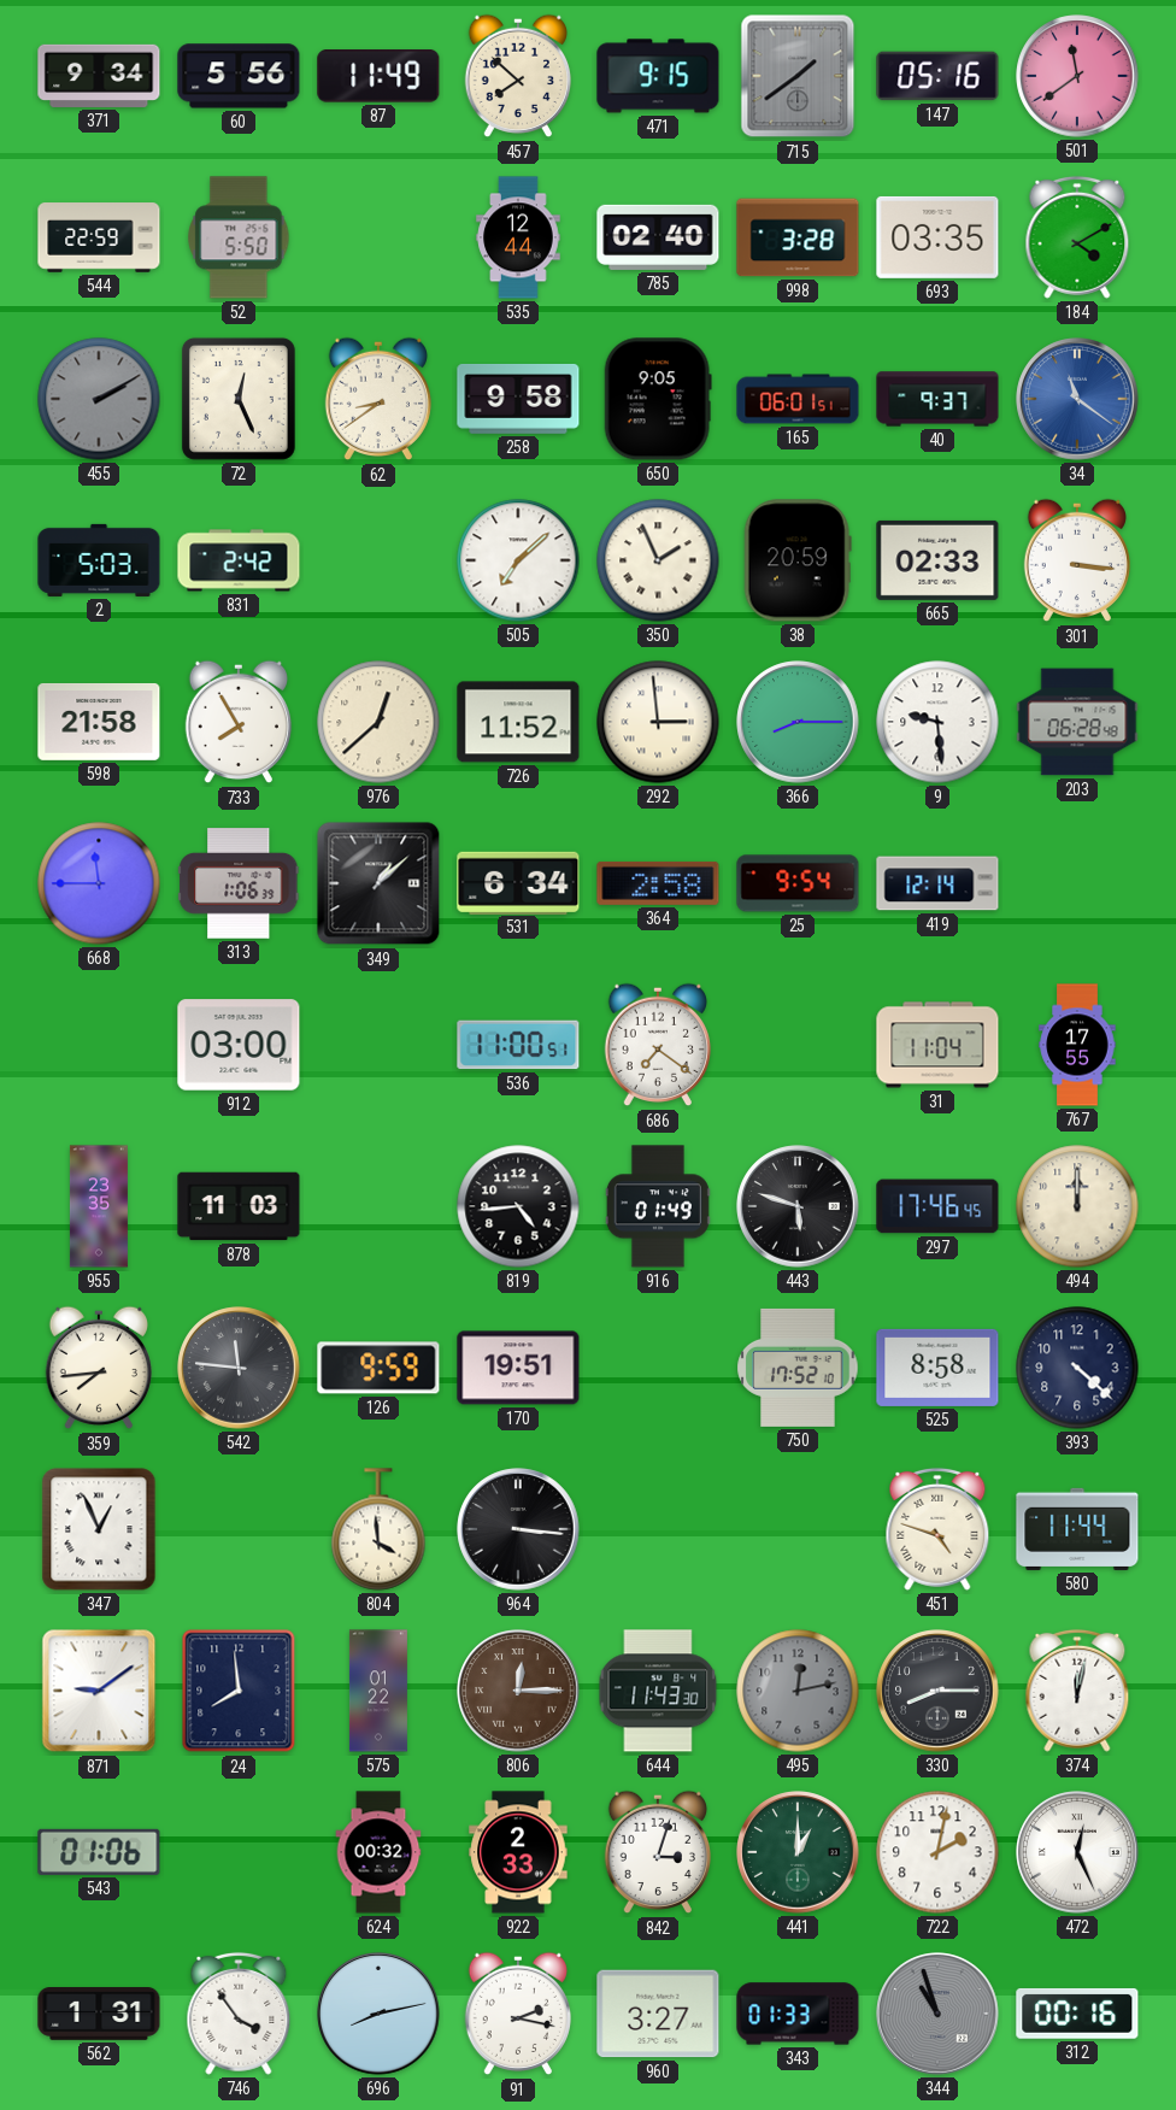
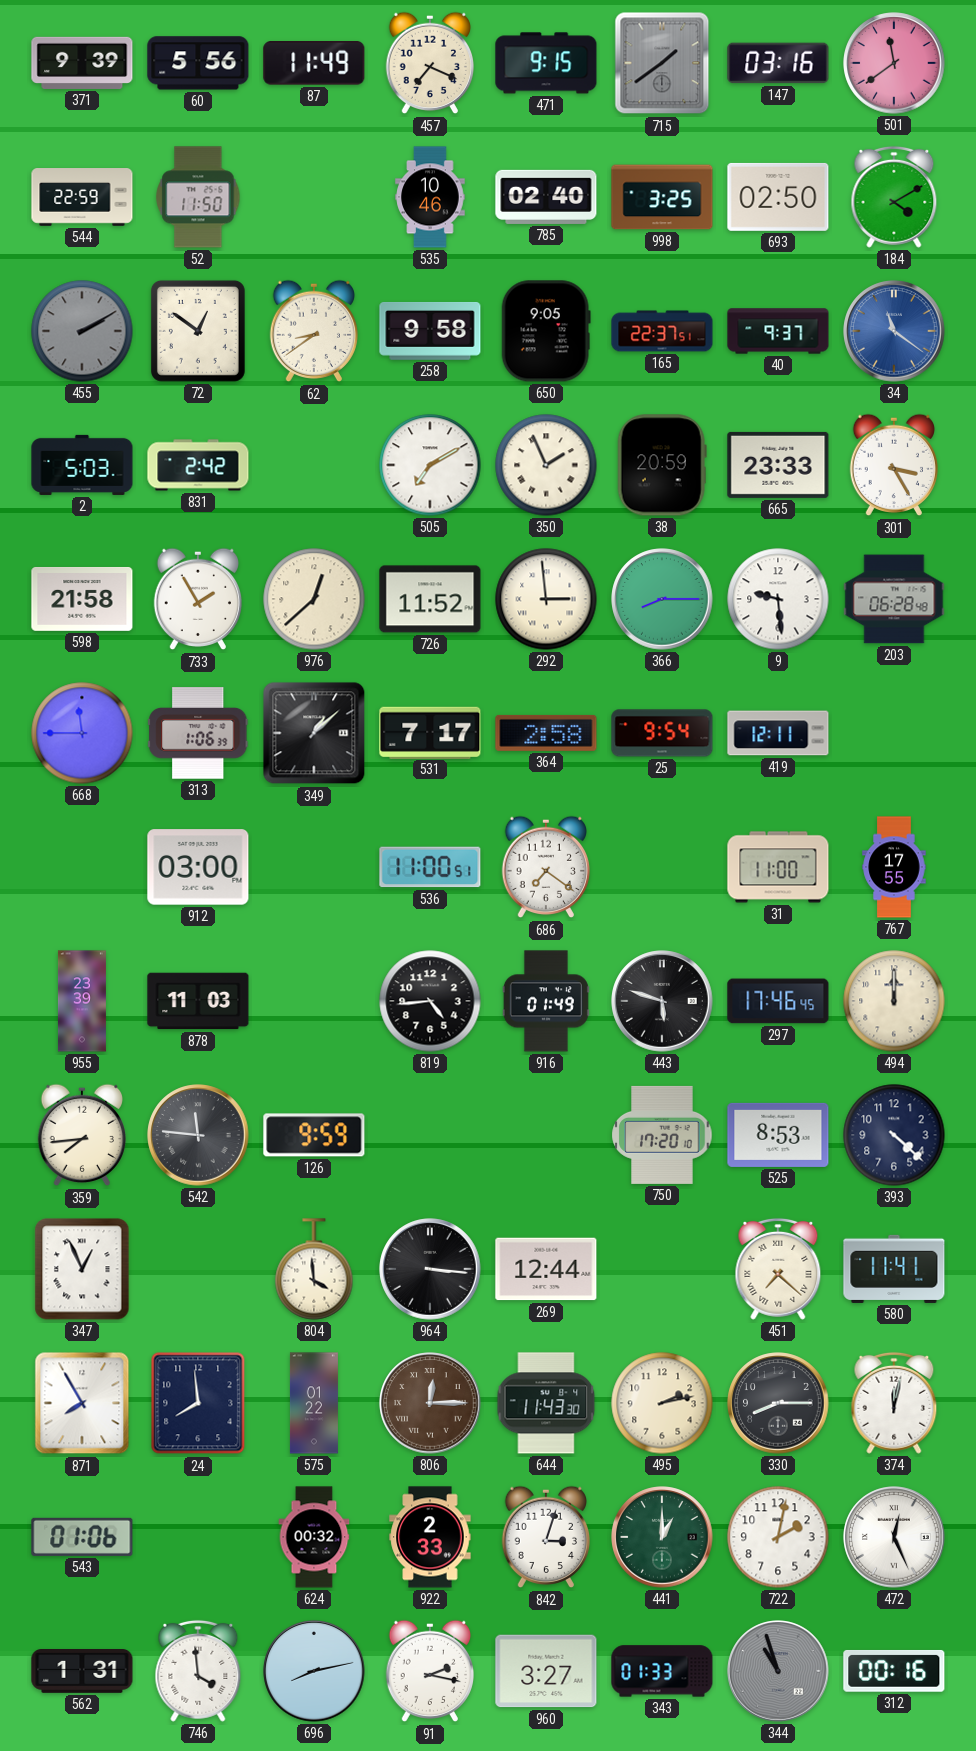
371: 9:34 -> 9:39 (82, 63)
457: 7:52 -> 7:19 (429, 63)
147: 05:16 -> 03:16 (778, 63)
52: 5:50 -> 11:50 (198, 197)
535: 12:44 -> 10:46 (430, 197)
998: 3:28 -> 3:25 (662, 197)
693: 03:35 -> 02:50 (778, 197)
72: 12:26 -> 12:51 (198, 331)
165: 06:01 -> 22:37 (662, 331)
505: 7:08 -> 7:10 (430, 465)
665: 02:33 -> 23:33 (778, 465)
301: 3:16 -> 3:25 (893, 465)
733: 7:55 -> 1:55 (197, 599)
531: 6:34 -> 7:17 (430, 732)
419: 12:14 -> 12:11 (778, 733)
31: 11:04 -> 11:00 (778, 867)
955: 23:35 -> 23:39 (82, 1001)
170: 19:51 -> none (518, 1368)
750: 17:52 -> 17:20 (662, 1135)
525: 8:58 -> 8:53 (778, 1135)
269: none -> 12:44 (546, 1269)
451: 4:48 -> 7:22 (778, 1269)
580: 11:44 -> 11:41 (894, 1269)
871: 9:09 -> 7:55 (82, 1403)
495: 12:13 -> 2:13 (662, 1403)
495 dial: grey -> cream (662, 1403)
746: 3:54 -> 3:59 (198, 1671)
